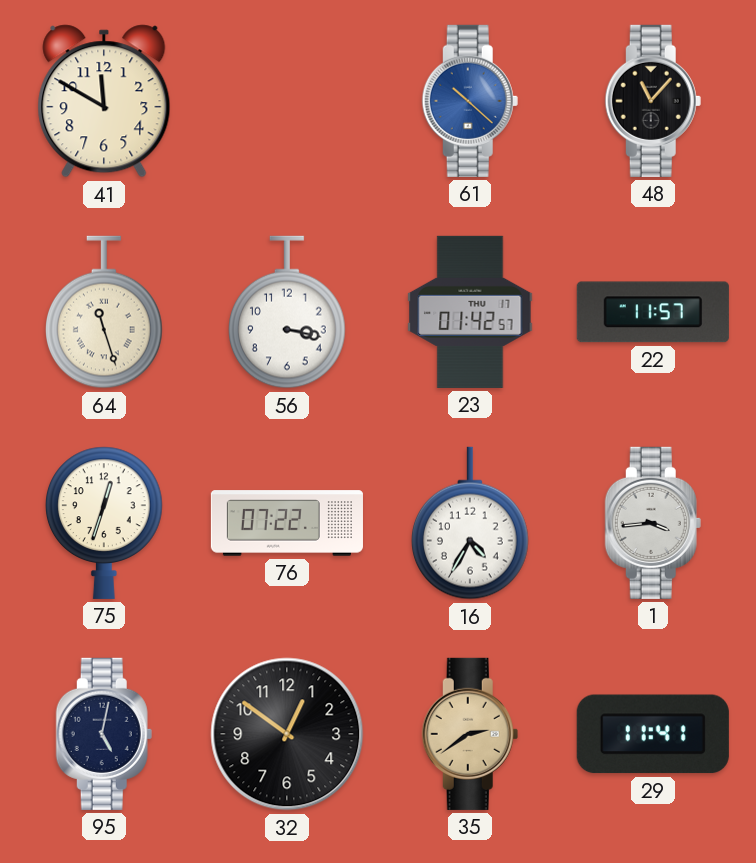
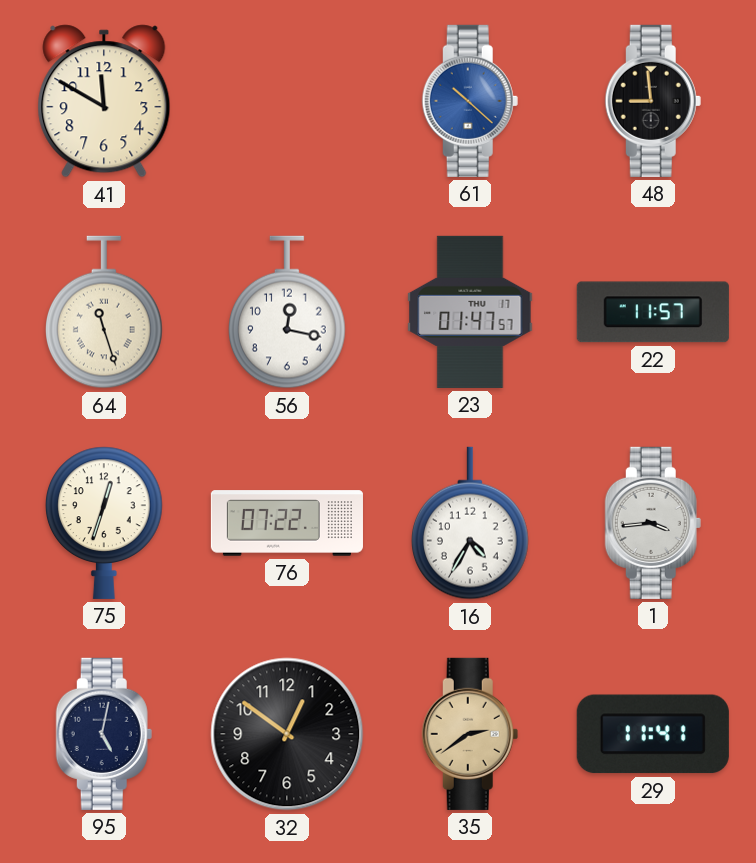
48: 11:07 -> 8:59 (653, 101)
56: 3:17 -> 12:17 (288, 312)
23: 01:42 -> 01:47 (470, 312)
